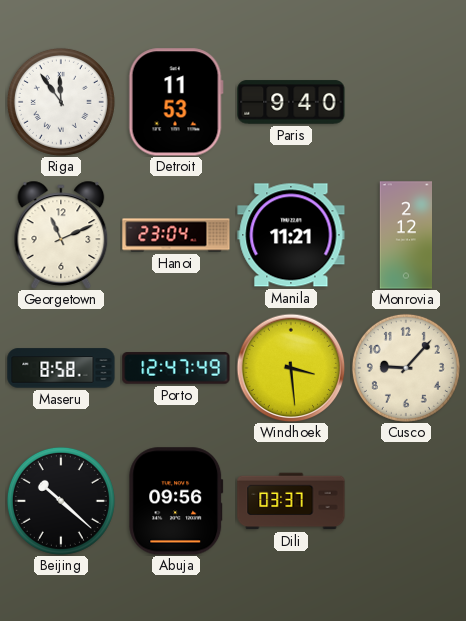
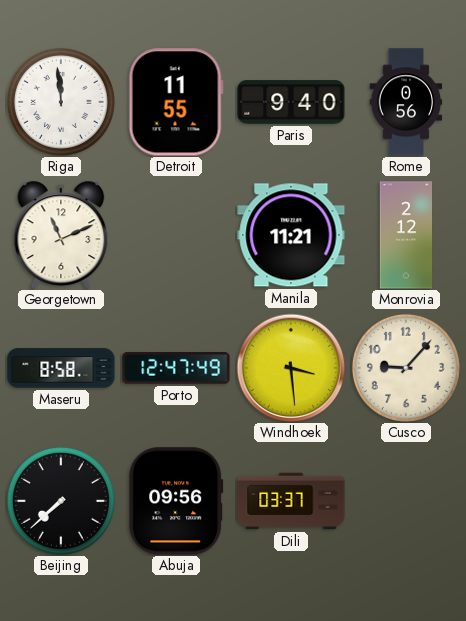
Riga: 11:54 -> 11:59 (61, 102)
Detroit: 11:53 -> 11:55 (176, 102)
Rome: none -> 0:56 (406, 102)
Hanoi: 23:04 -> none (176, 235)
Beijing: 10:22 -> 7:38 (61, 501)
